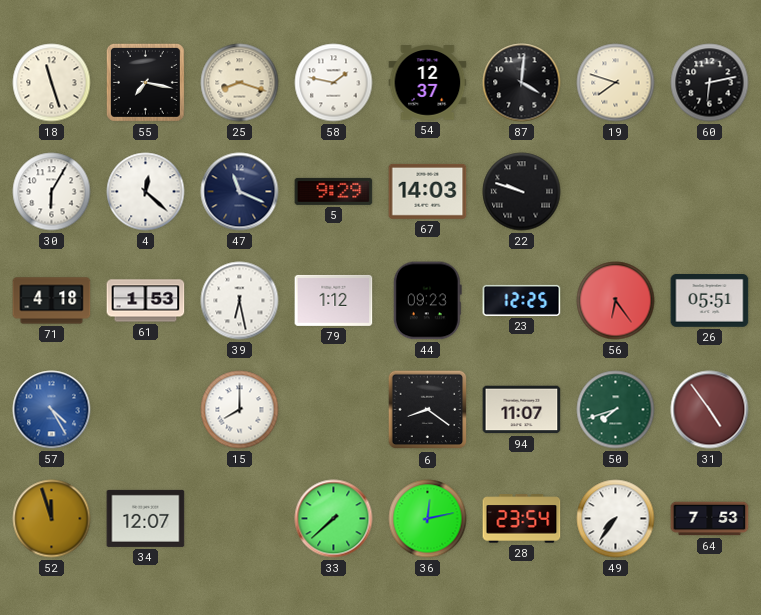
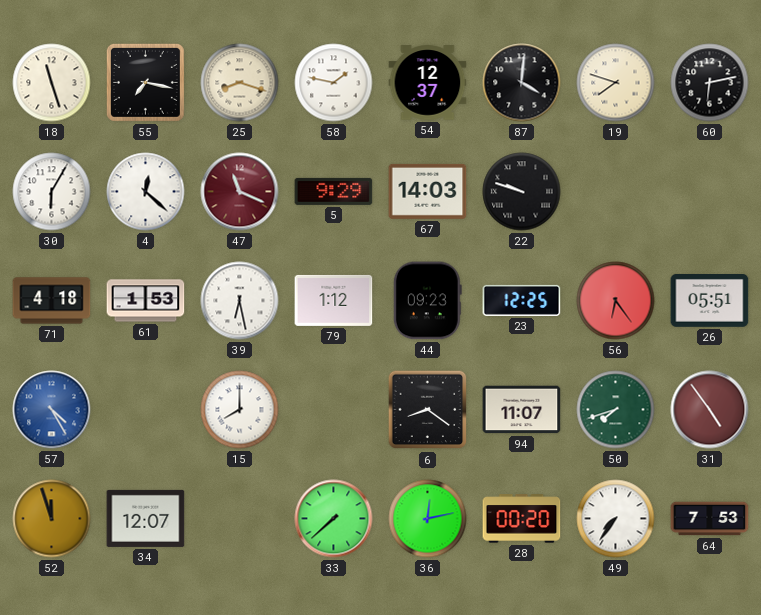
47 dial: navy -> burgundy (240, 192)
28: 23:54 -> 00:20 (522, 519)
